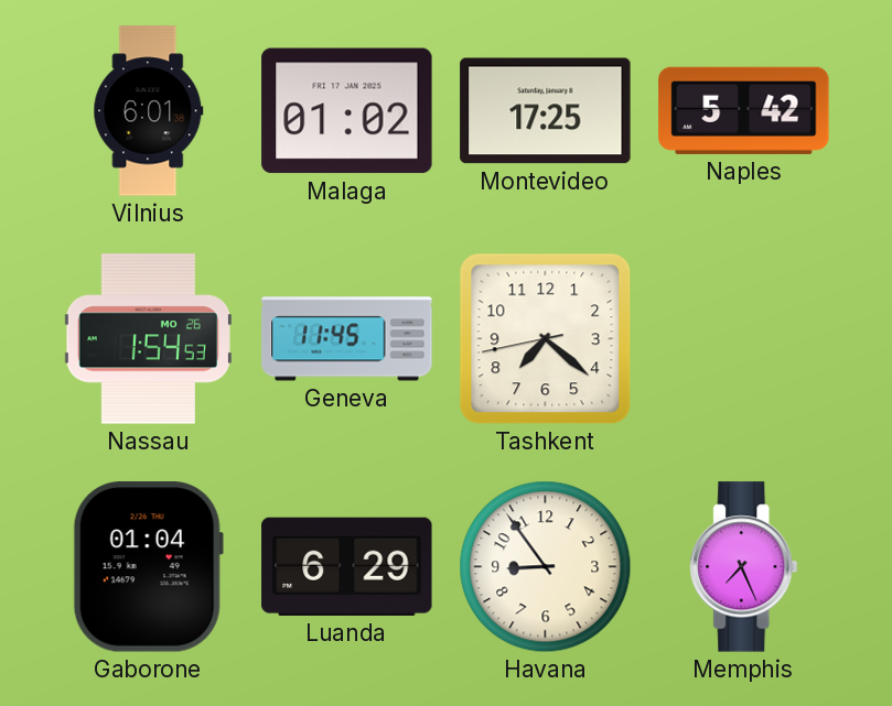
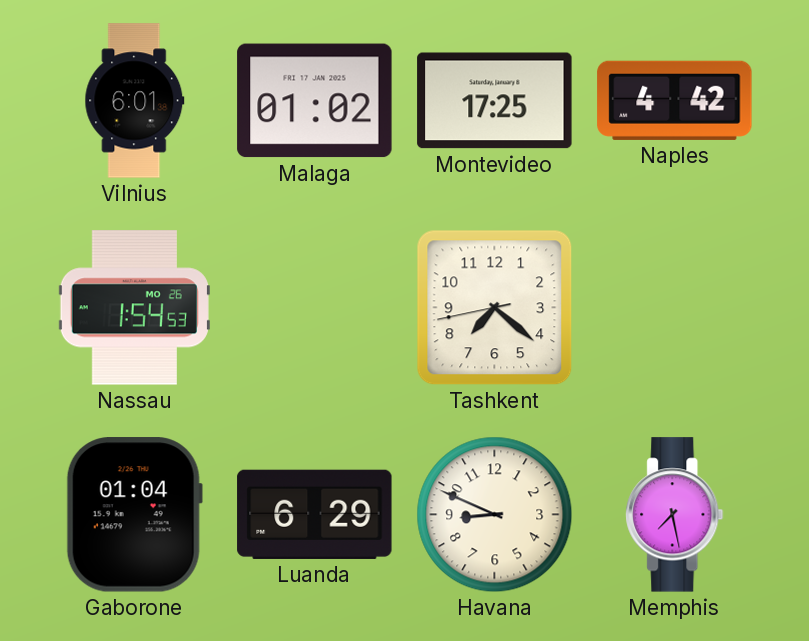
Naples: 5:42 -> 4:42 (675, 100)
Geneva: 11:45 -> none (347, 339)
Havana: 8:54 -> 8:49 (495, 515)
Memphis: 7:26 -> 7:28 (675, 515)
